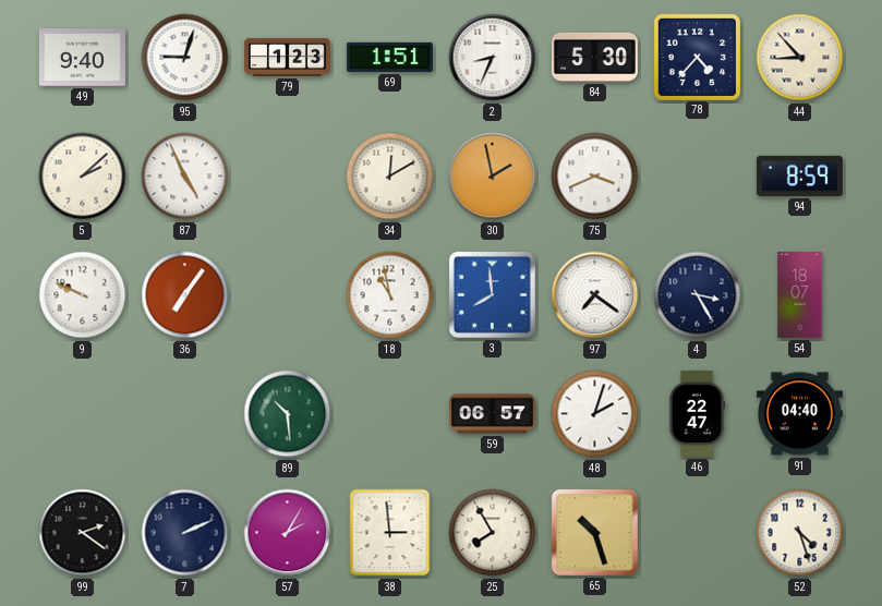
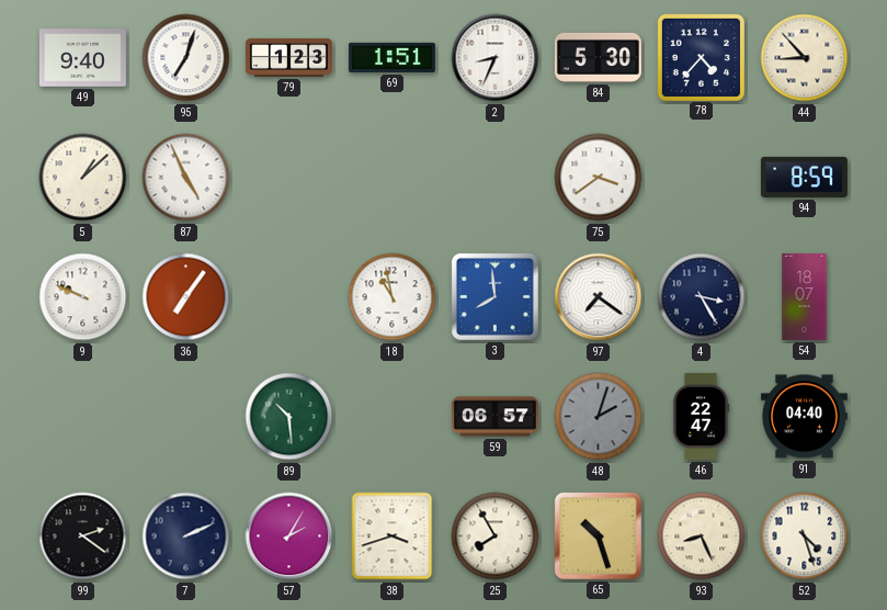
95: 9:03 -> 7:03 (186, 58)
5: 2:08 -> 1:08 (83, 178)
34: 12:10 -> none (390, 177)
30: 1:58 -> none (493, 177)
75: 3:41 -> 3:39 (599, 178)
48 dial: white -> grey (599, 417)
38: 2:59 -> 3:42 (393, 536)
93: none -> 8:26 (702, 536)
